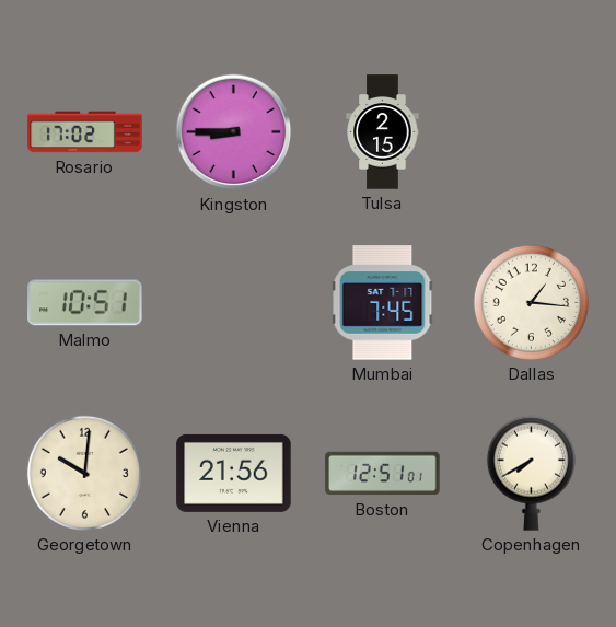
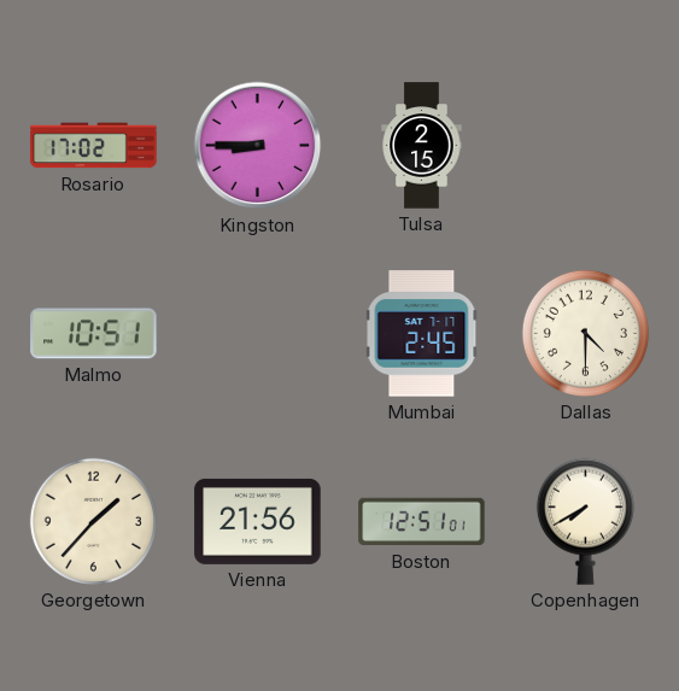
Mumbai: 7:45 -> 2:45 (422, 334)
Dallas: 1:16 -> 4:30 (585, 333)
Georgetown: 10:01 -> 1:37 (93, 521)
